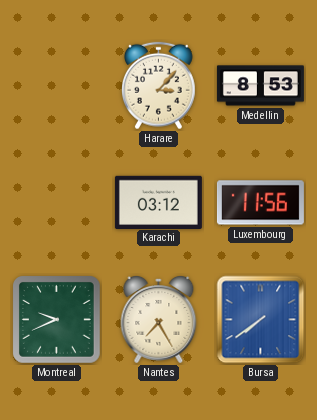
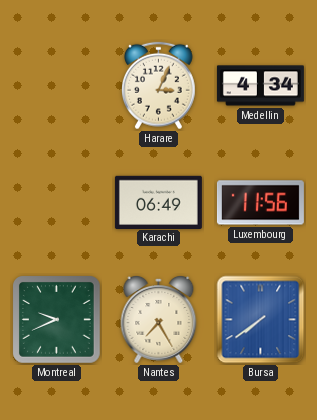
Harare: 3:07 -> 3:04 (159, 86)
Medellin: 8:53 -> 4:34 (260, 86)
Karachi: 03:12 -> 06:49 (158, 202)
